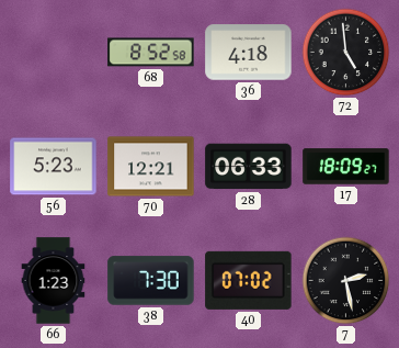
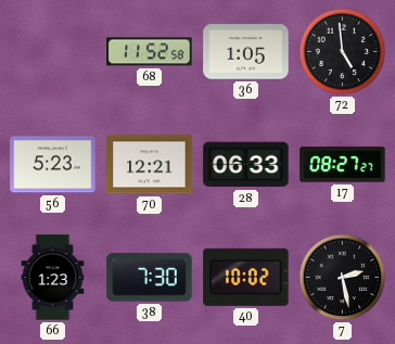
68: 8:52 -> 11:52 (150, 52)
36: 4:18 -> 1:05 (246, 52)
17: 18:09 -> 08:27 (343, 165)
40: 07:02 -> 10:02 (246, 277)
